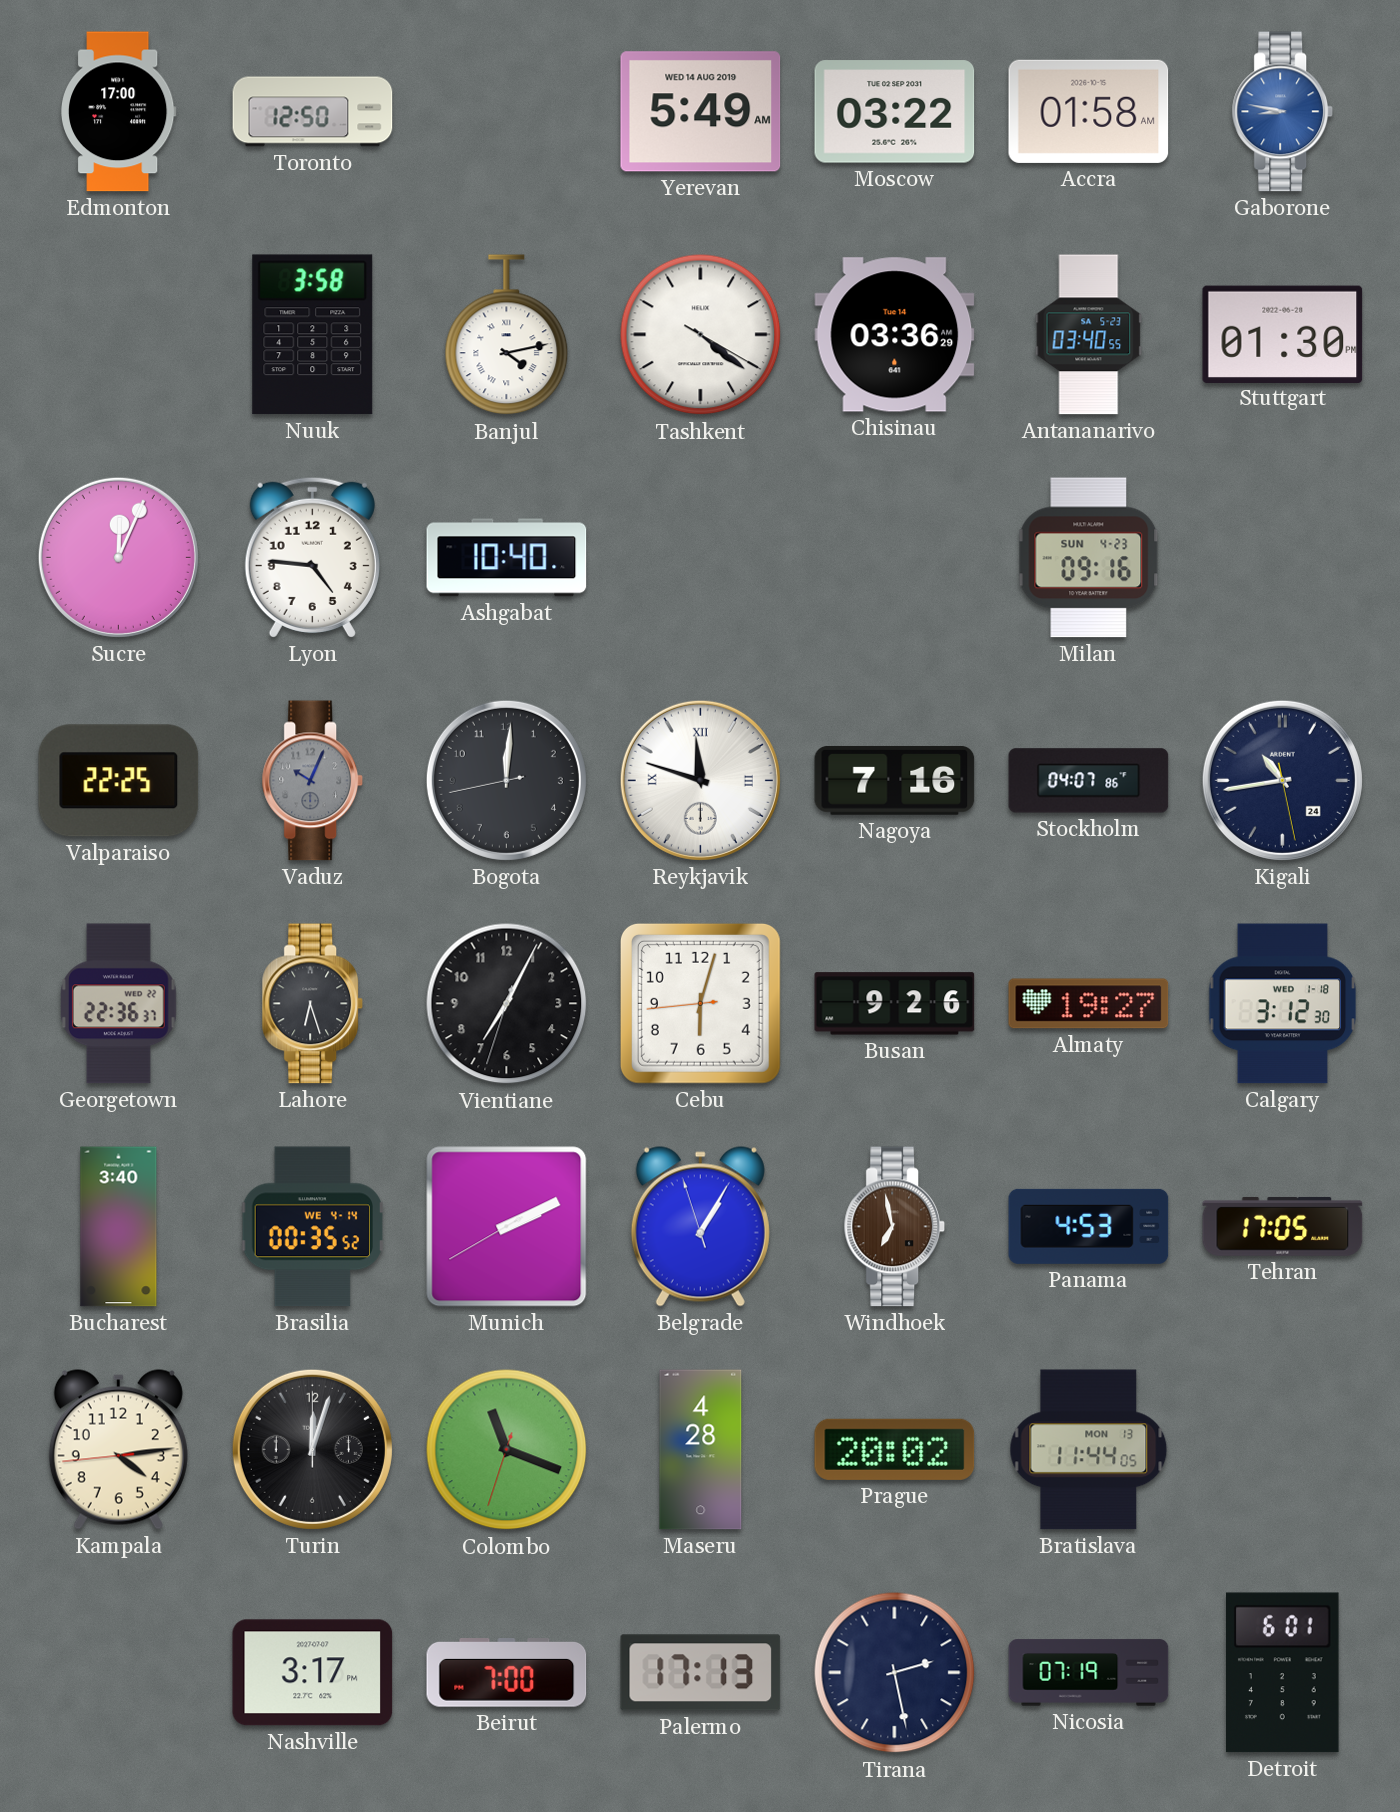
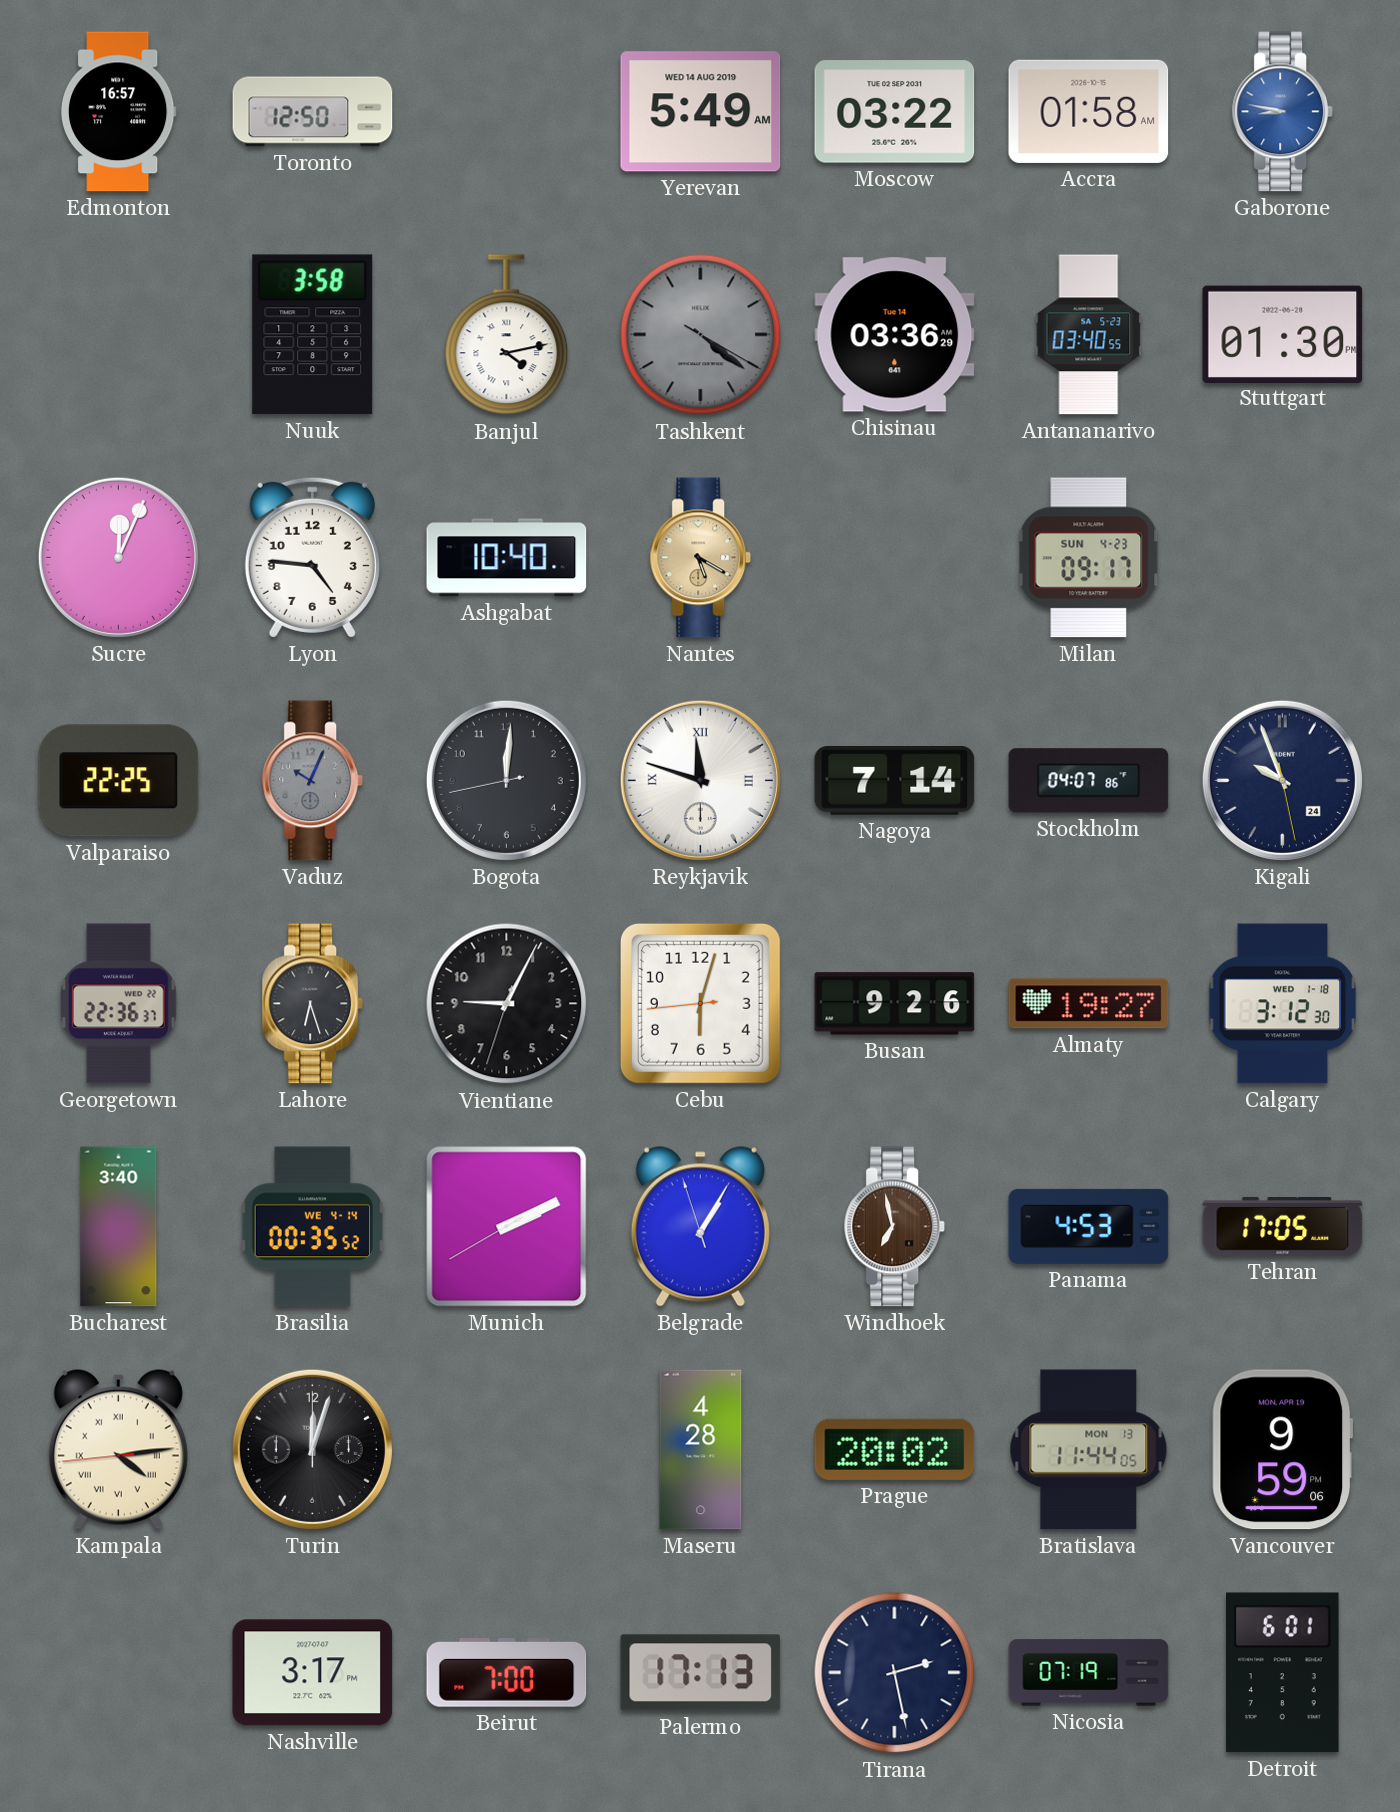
Edmonton: 17:00 -> 16:57 (118, 112)
Tashkent dial: white -> grey (701, 335)
Nantes: none -> 5:20 (701, 558)
Milan: 09:16 -> 09:17 (1089, 558)
Nagoya: 7:16 -> 7:14 (895, 780)
Kigali: 10:43 -> 9:56 (1282, 780)
Vientiane: 7:04 -> 9:04 (507, 1004)
Kampala numerals: Arabic -> Roman (118, 1450)
Colombo: 11:18 -> none (507, 1450)
Vancouver: none -> 9:59 (1282, 1450)
